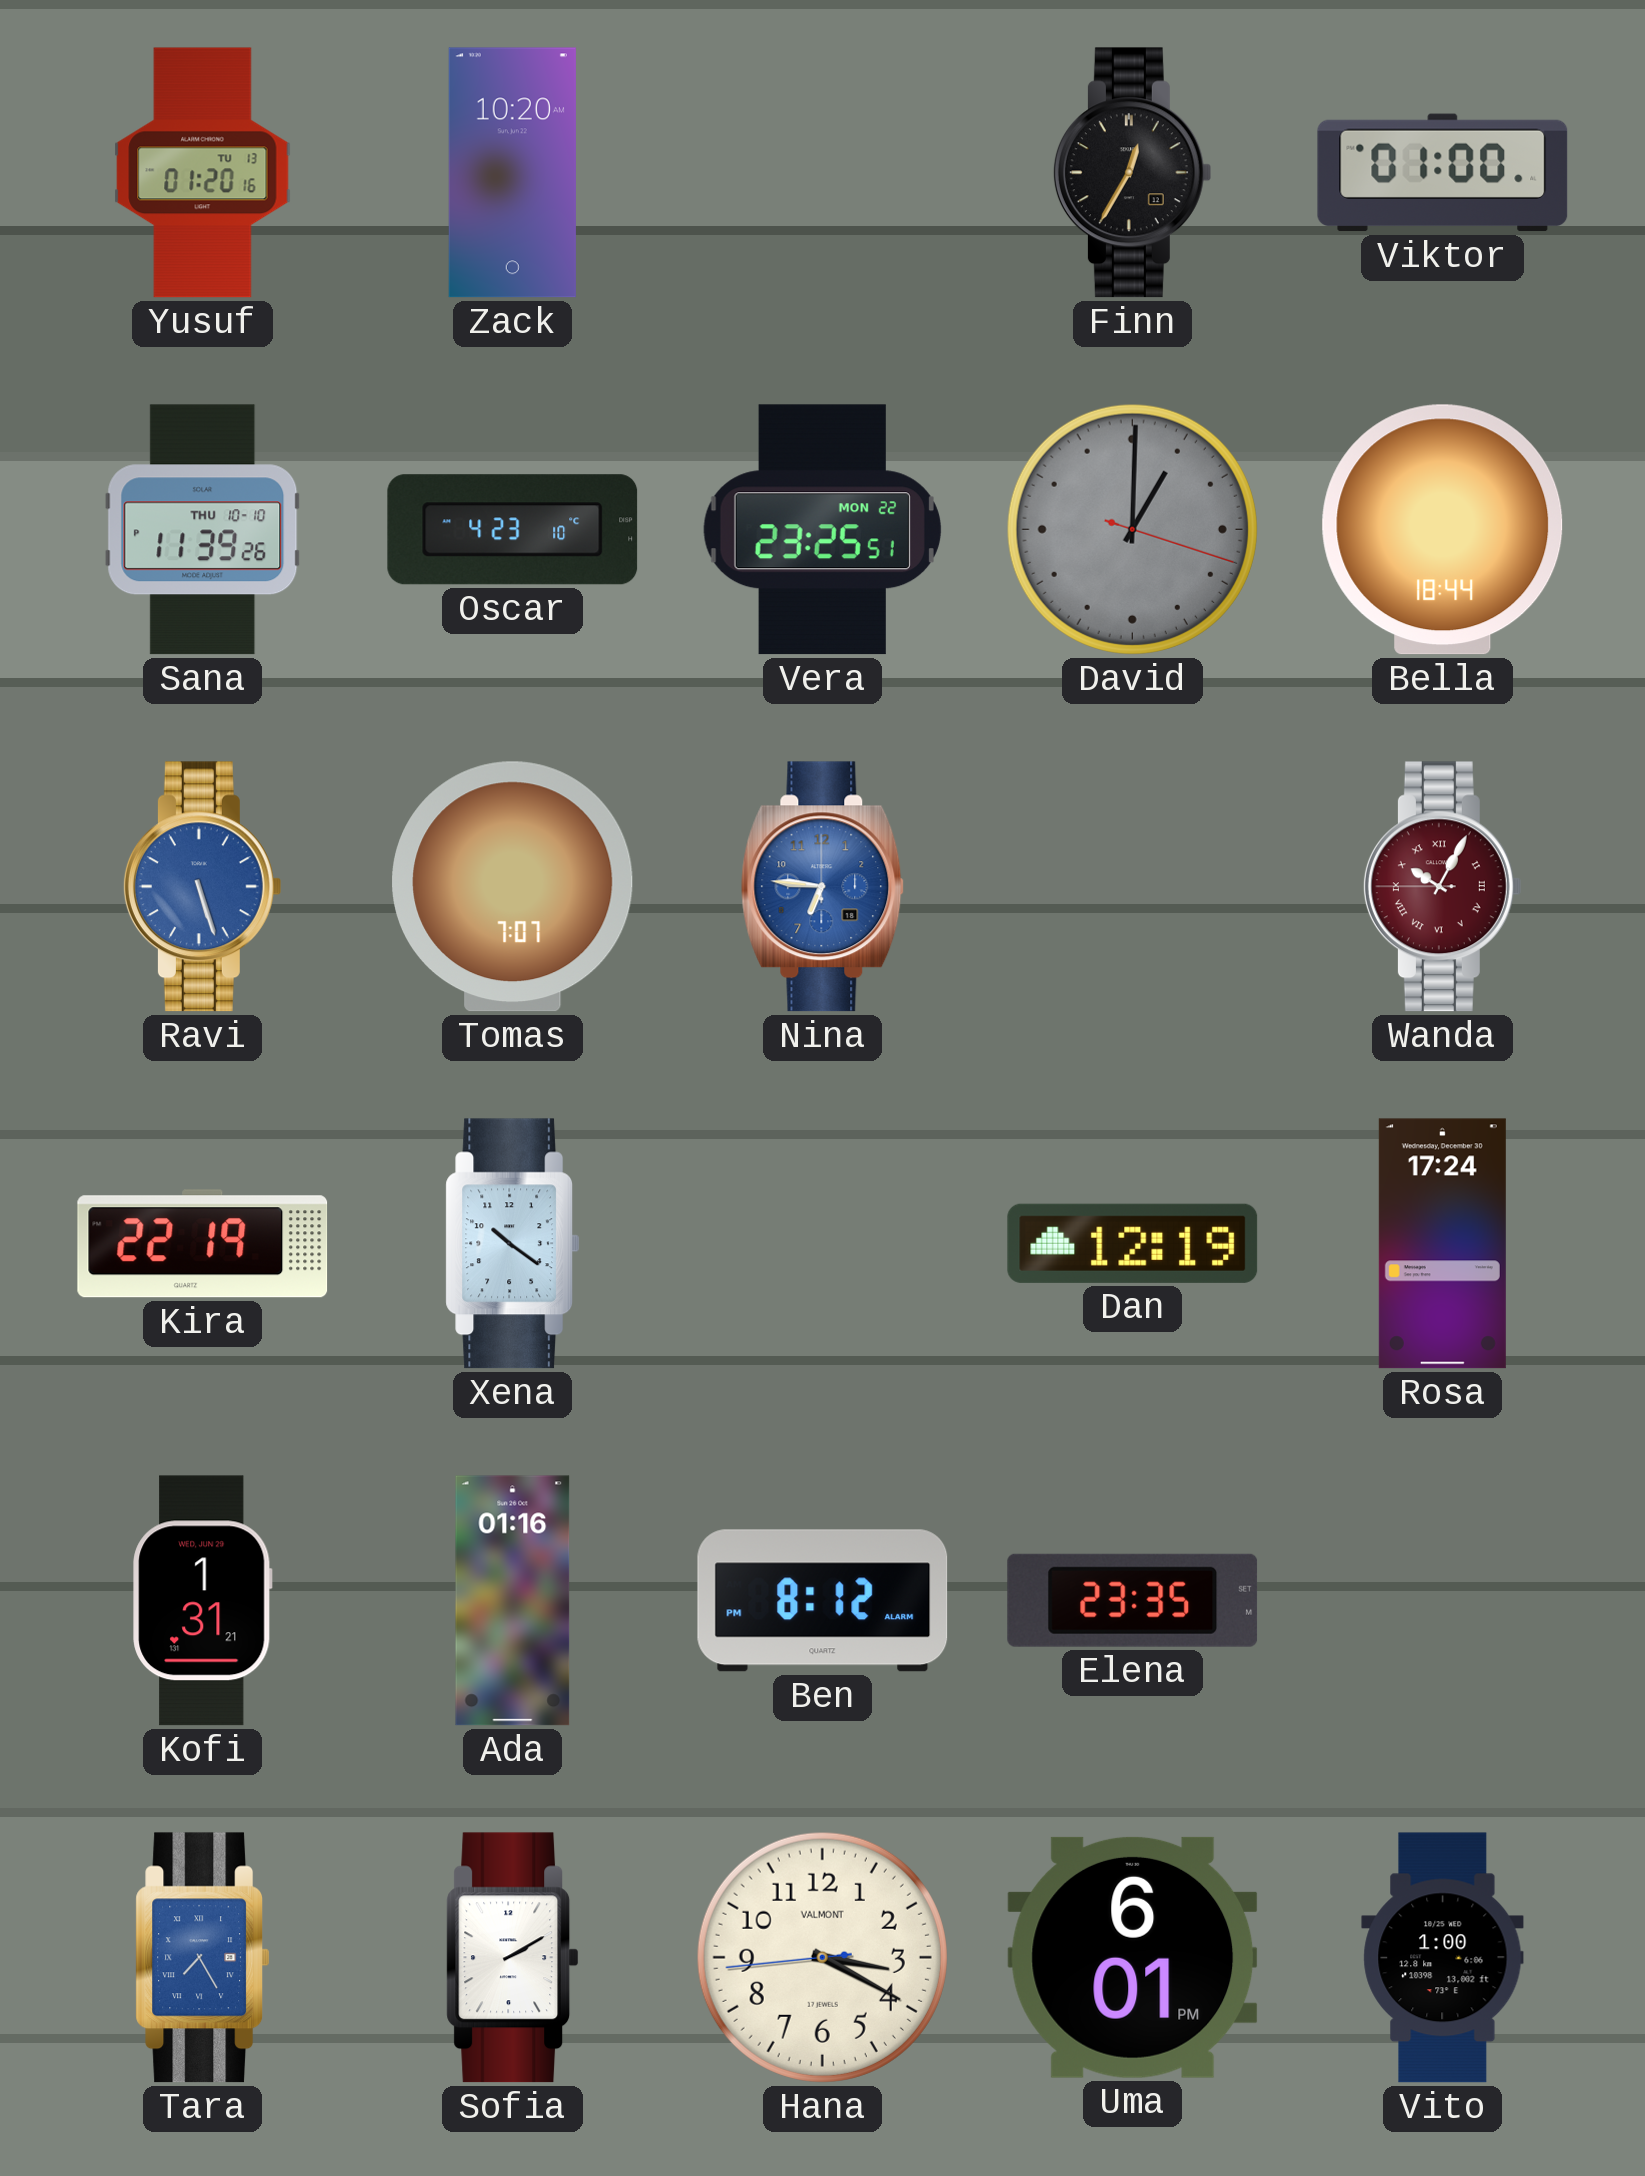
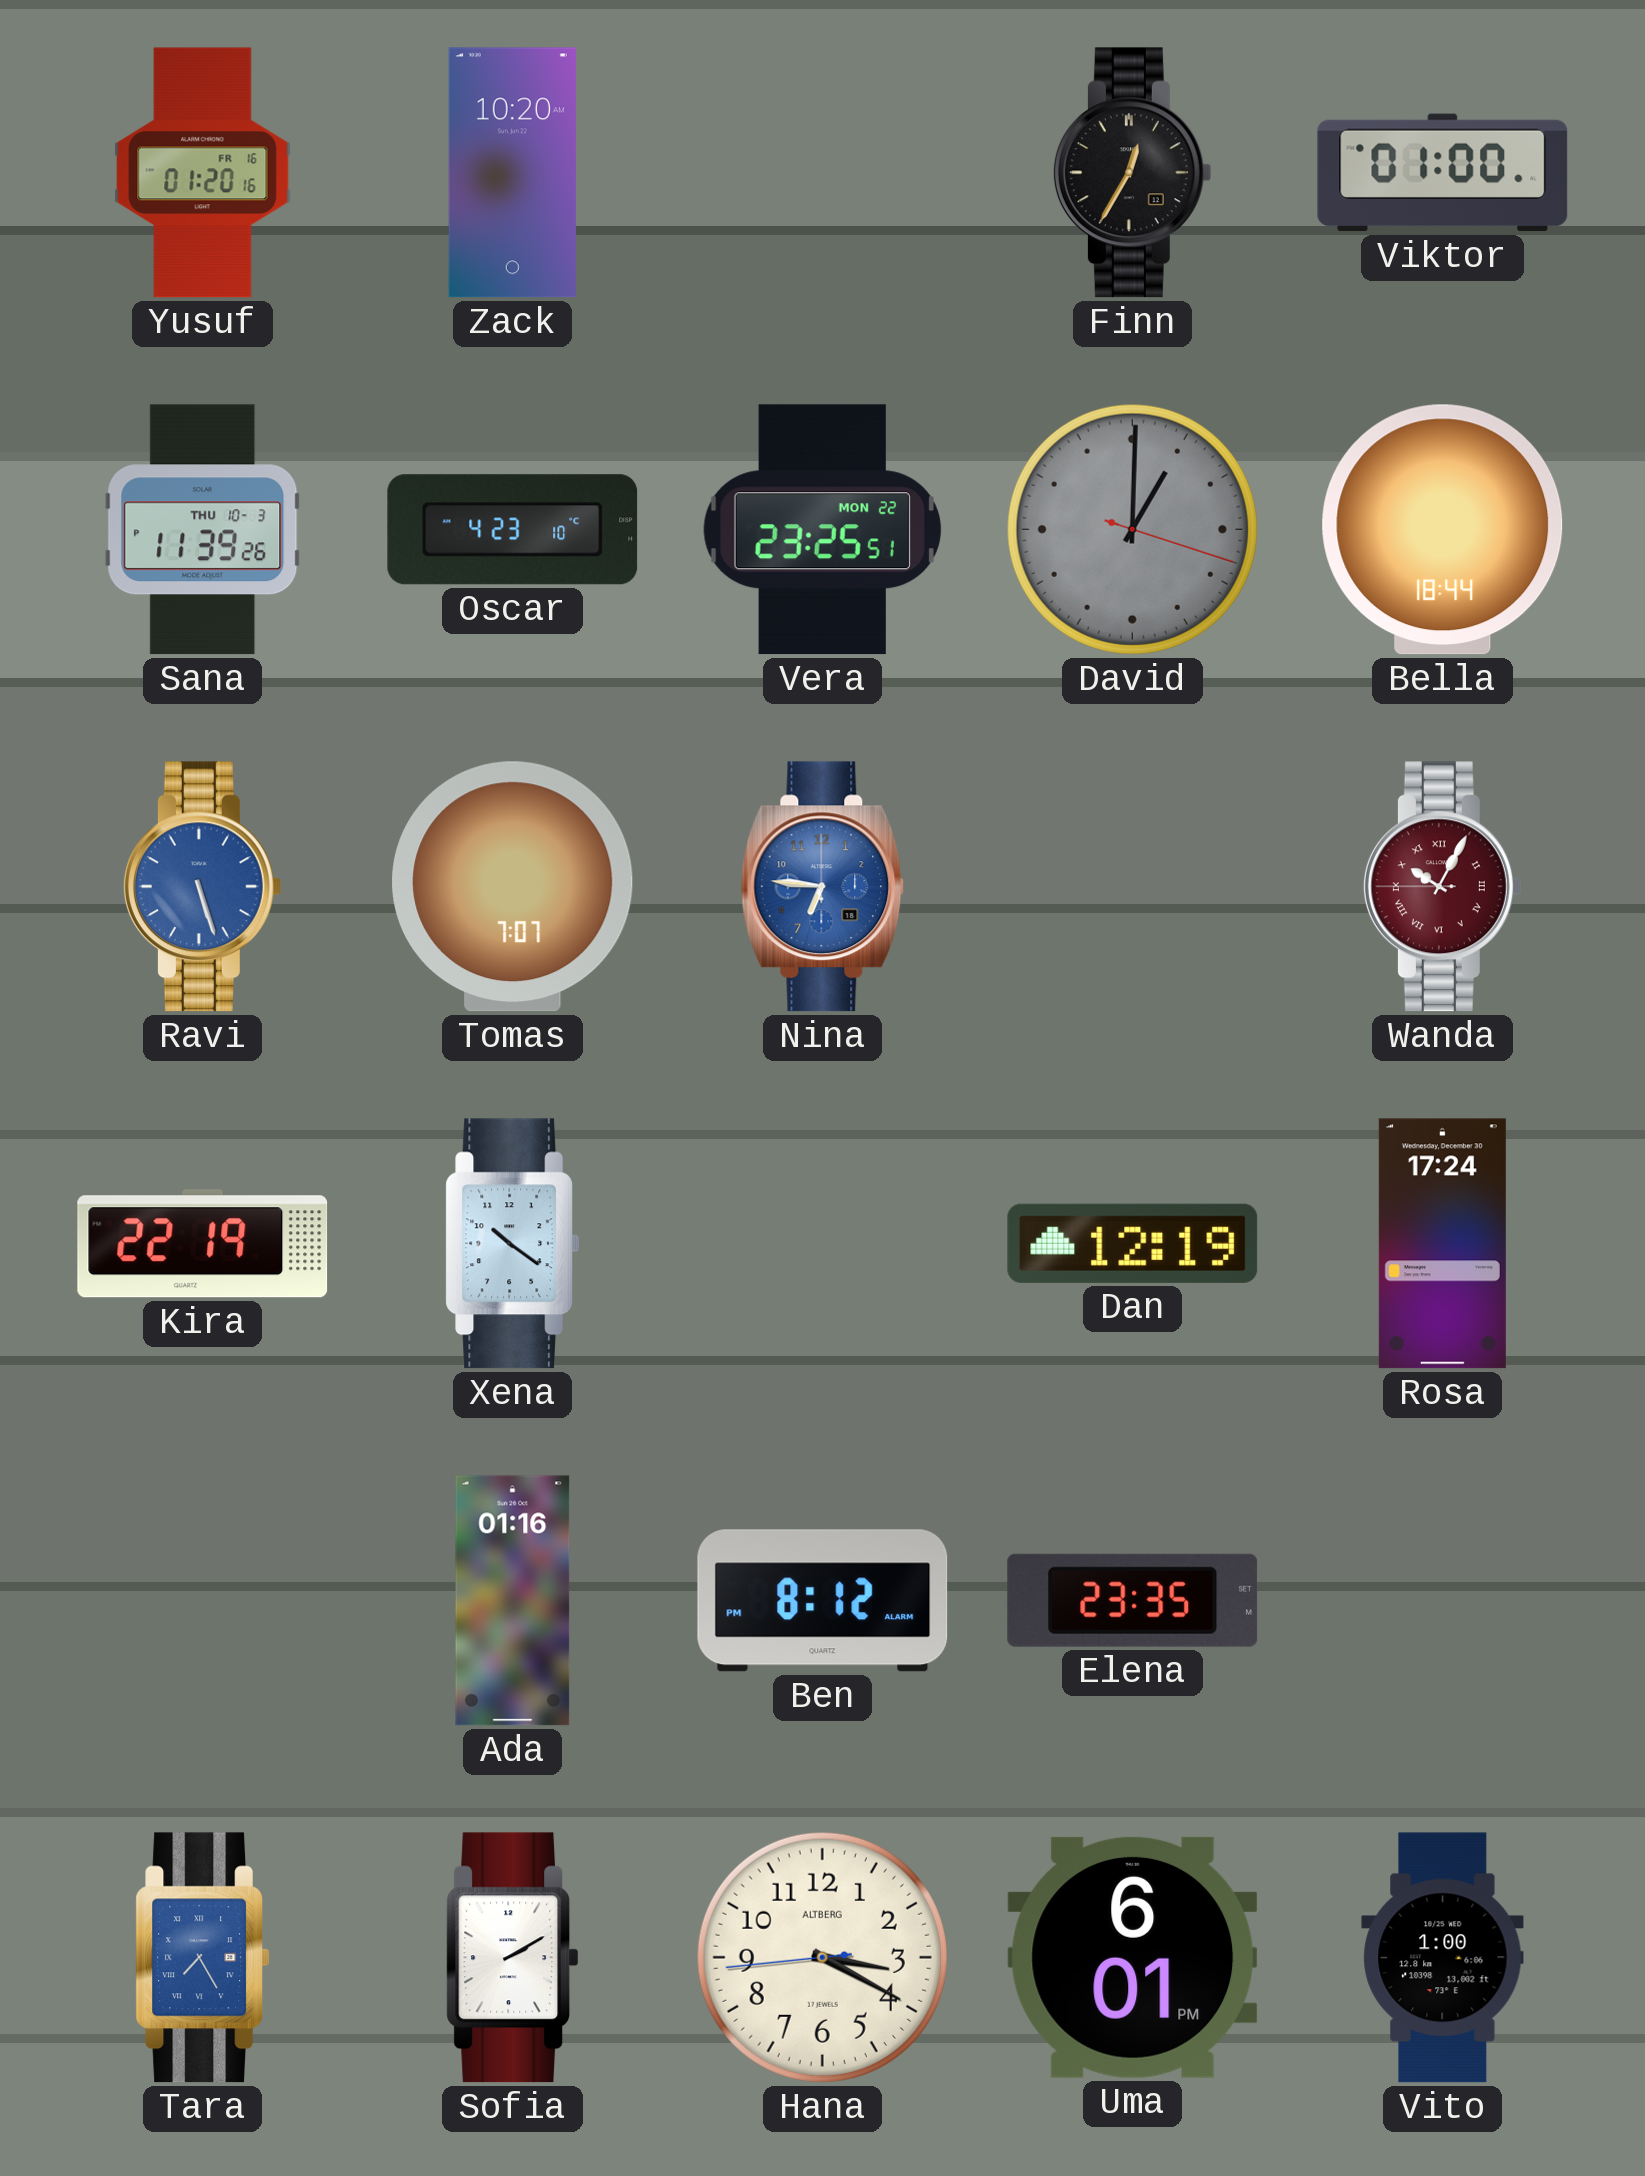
Yusuf date: TU 13 -> FR 16 (203, 173)
Sana date: THU 10-10 -> THU 10-3 (203, 530)
Kofi: 1:31 -> none (203, 1601)
Hana brand: VALMONT -> ALTBERG (822, 1957)
